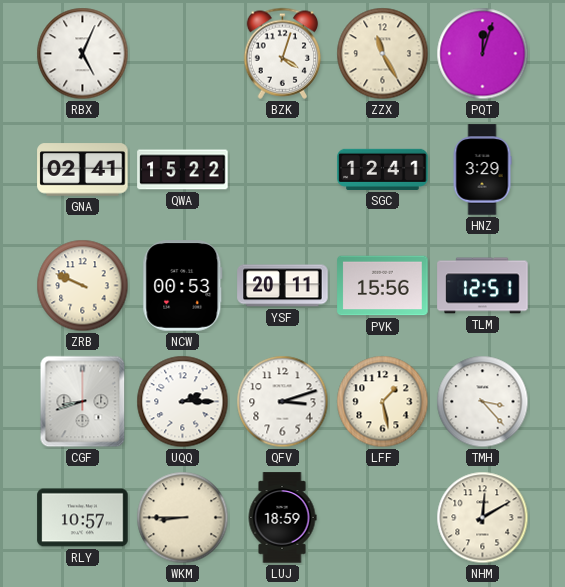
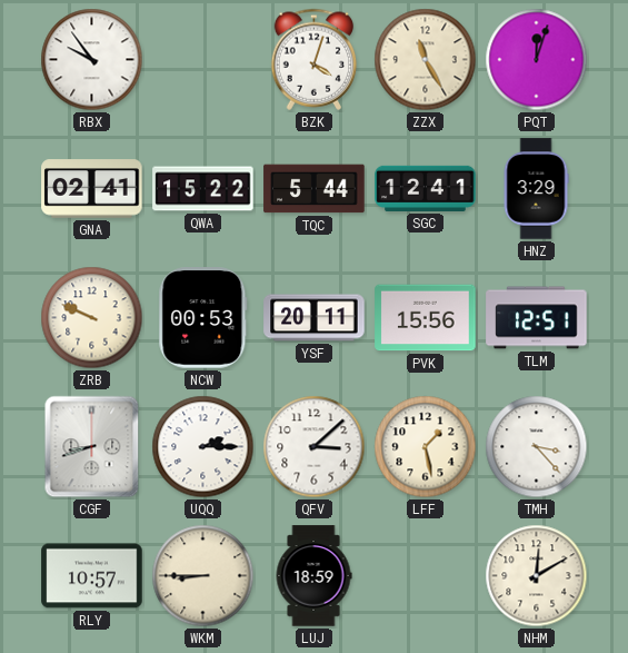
RBX: 5:04 -> 9:54 (92, 60)
TQC: none -> 5:44 (315, 189)
QFV: 3:12 -> 3:08 (315, 447)
